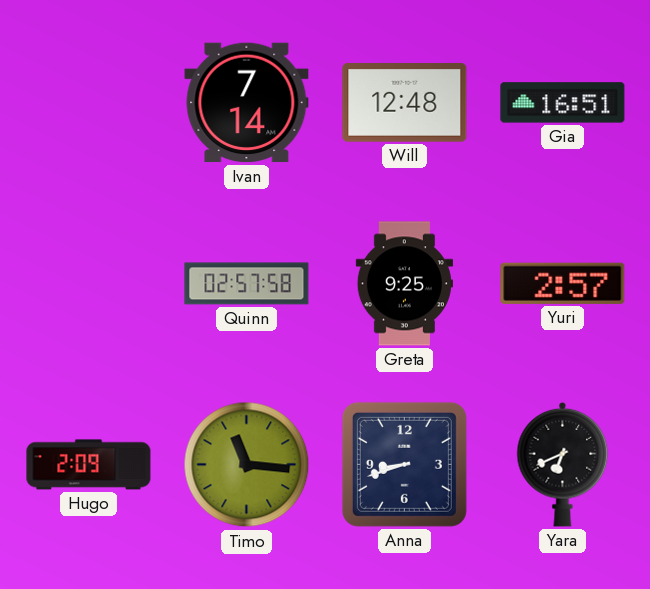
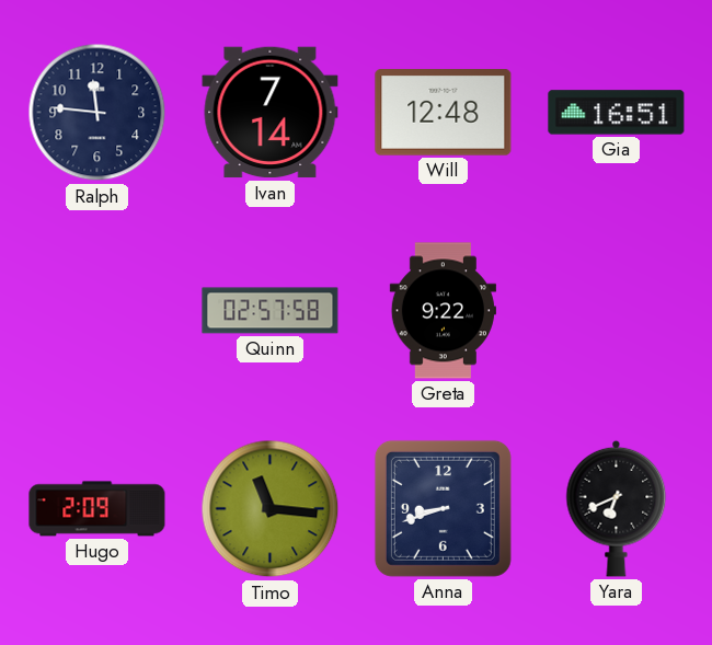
Ralph: none -> 11:46 (97, 113)
Greta: 9:25 -> 9:22 (443, 311)
Yuri: 2:57 -> none (563, 283)
